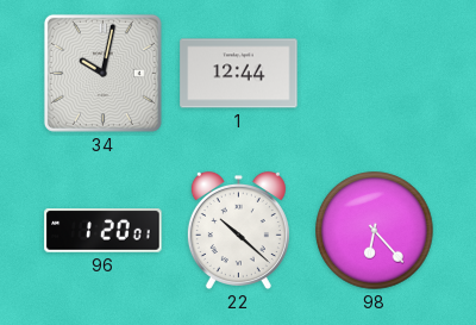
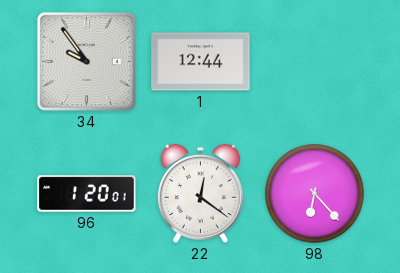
34: 10:02 -> 9:54 (86, 61)
22: 10:22 -> 12:21 (200, 193)
